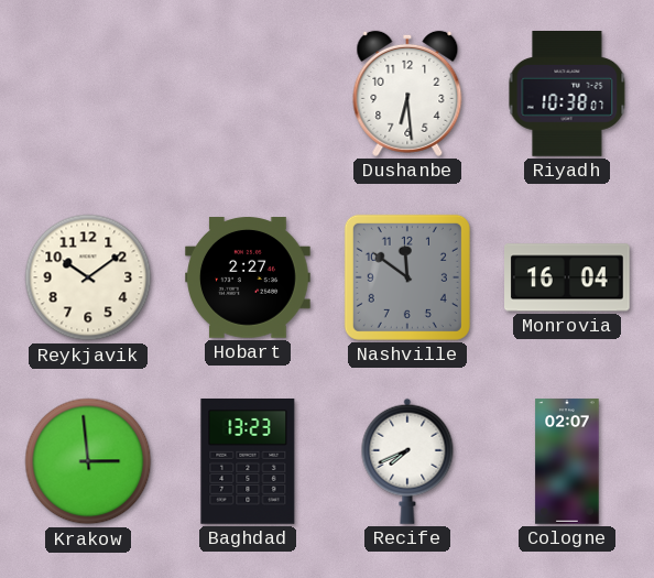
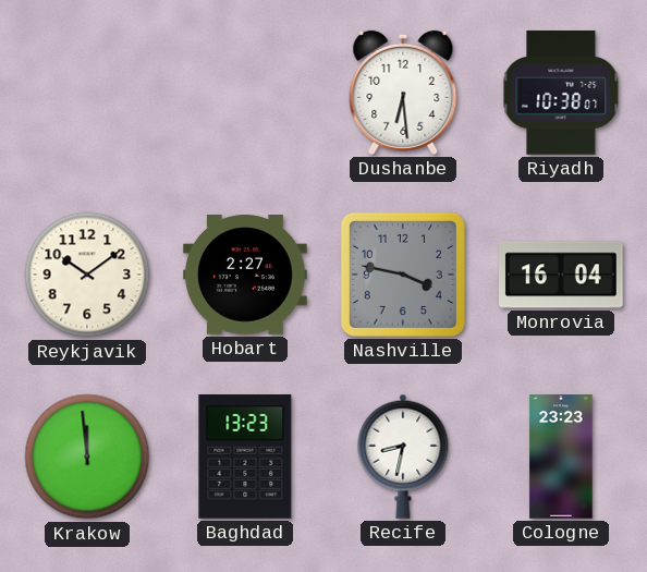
Nashville: 11:51 -> 3:47 (403, 275)
Krakow: 2:59 -> 11:59 (87, 457)
Recife: 7:41 -> 8:32 (403, 457)
Cologne: 02:07 -> 23:23 (561, 457)
